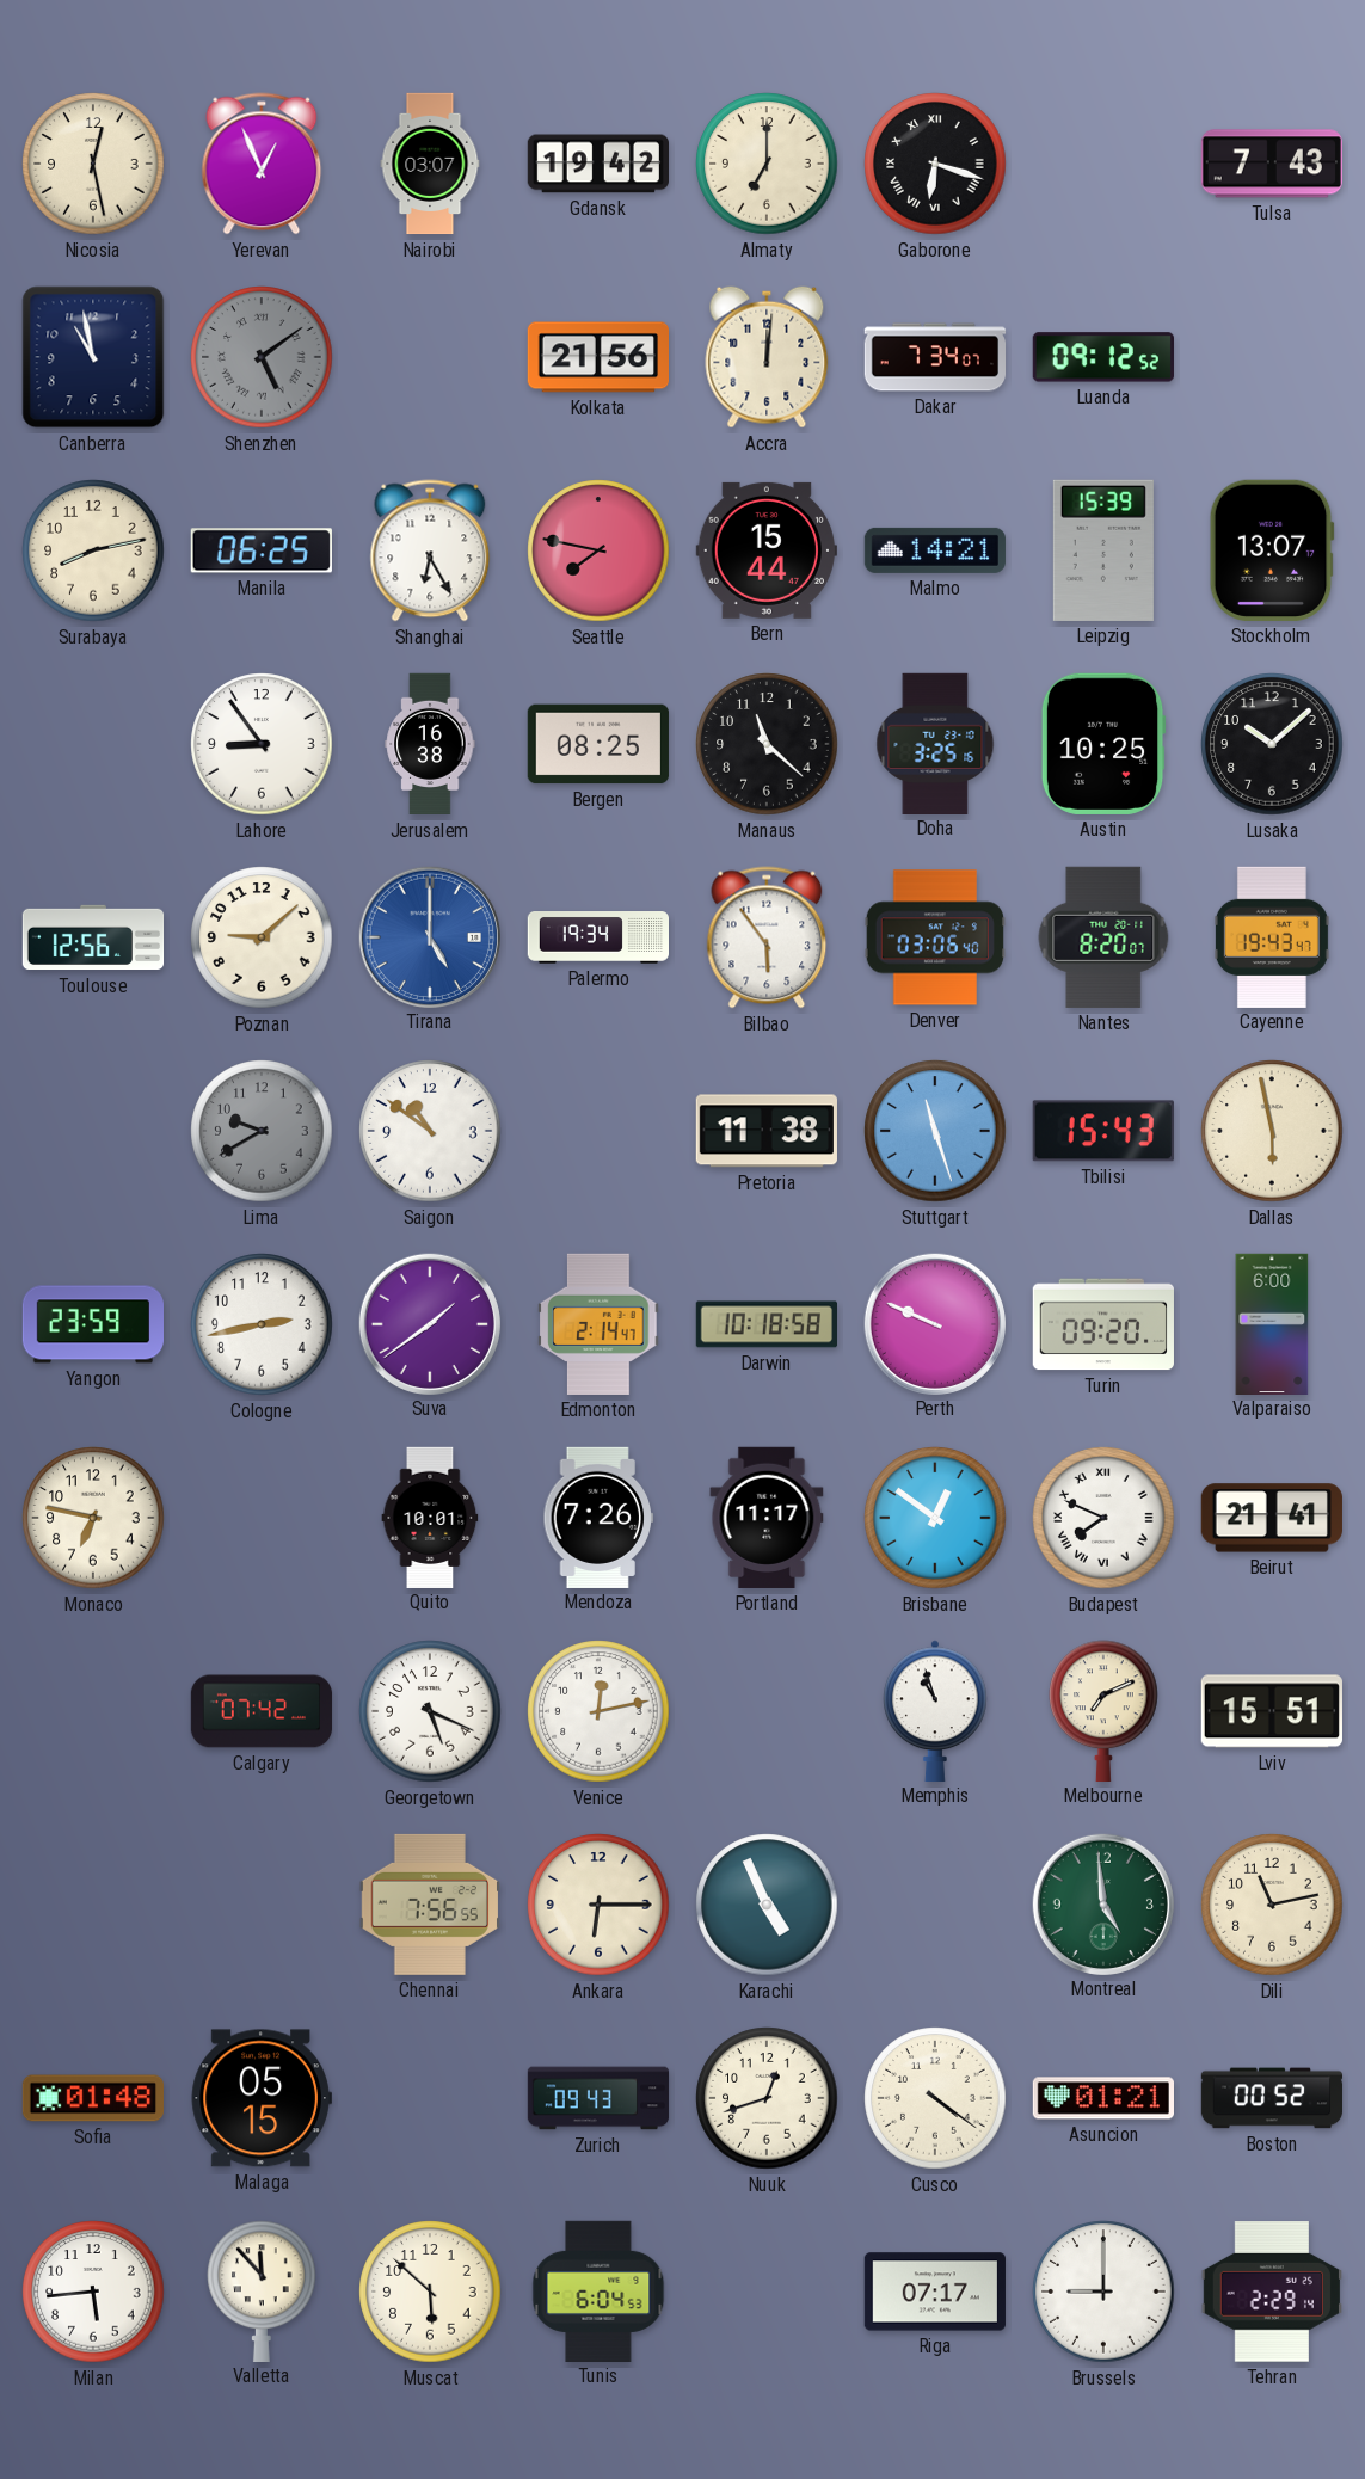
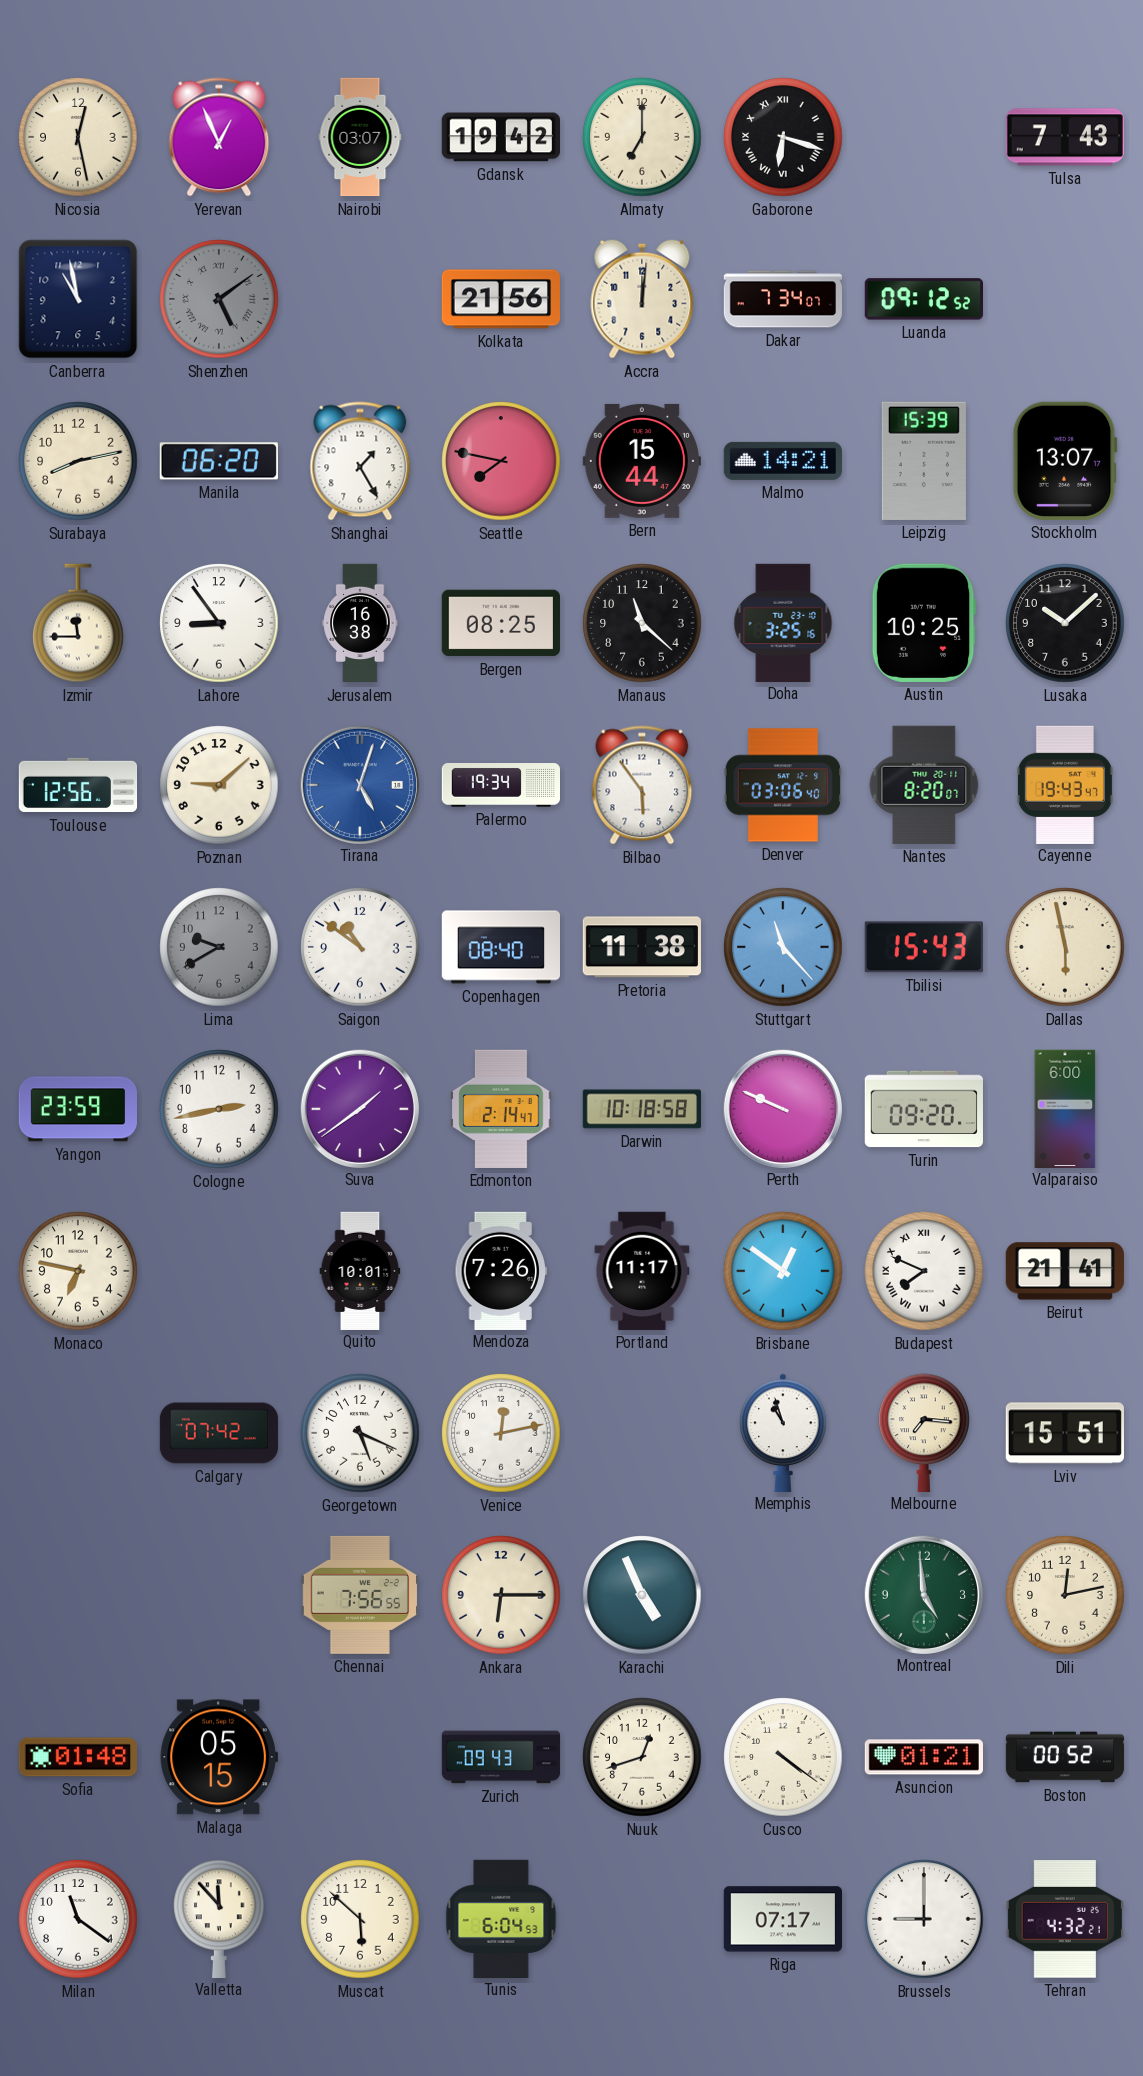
Manila: 06:25 -> 06:20 (219, 461)
Shanghai: 6:25 -> 1:25 (360, 461)
Izmir: none -> 11:45 (78, 623)
Tirana: 5:00 -> 5:03 (359, 784)
Copenhagen: none -> 08:40 (500, 947)
Stuttgart: 11:27 -> 11:23 (783, 947)
Melbourne: 7:11 -> 7:16 (924, 1432)
Dili: 11:13 -> 12:13 (1065, 1595)
Milan: 5:44 -> 11:21 (78, 1919)
Tehran: 2:29 -> 4:32 (1065, 1919)
